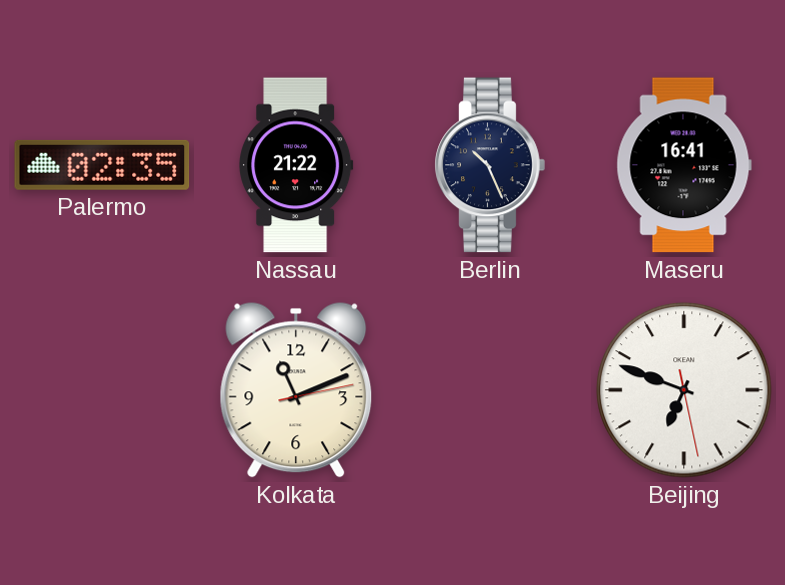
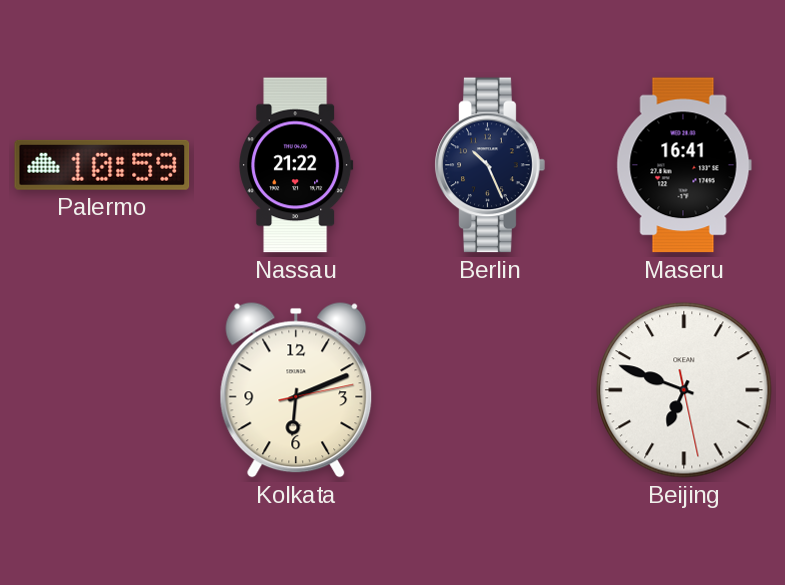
Palermo: 02:35 -> 10:59 (102, 165)
Kolkata: 11:11 -> 6:11 (296, 390)
